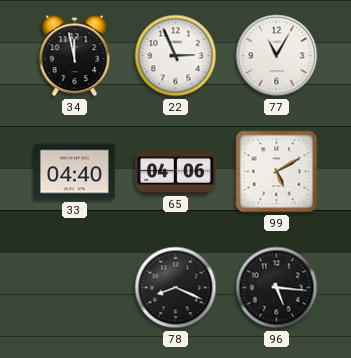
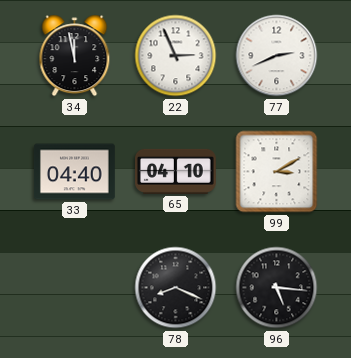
77: 11:05 -> 2:41 (277, 56)
65: 04:06 -> 04:10 (176, 171)
99: 5:10 -> 3:10 (277, 172)
